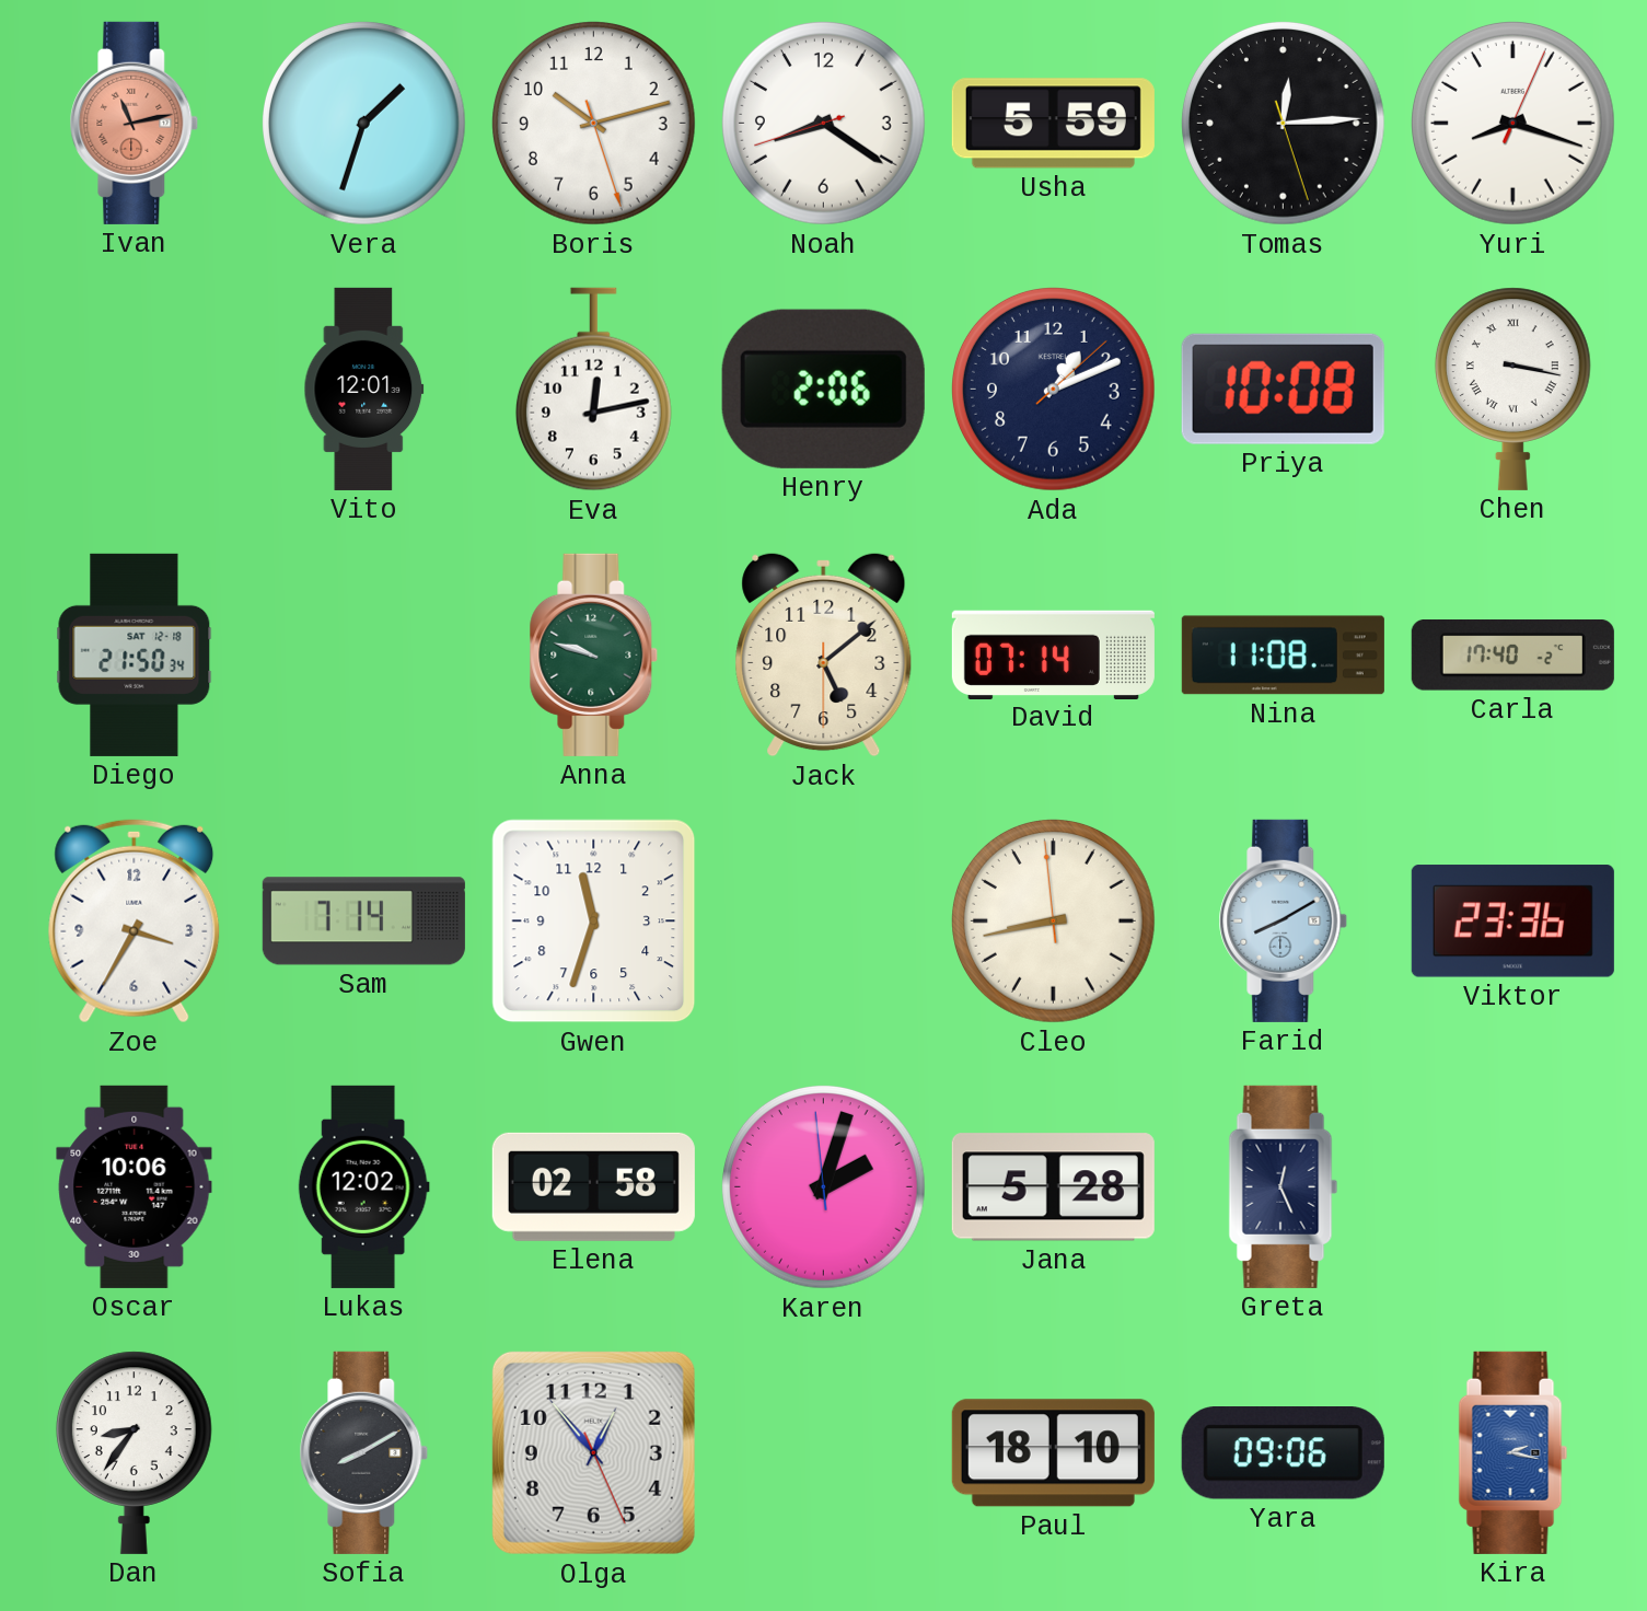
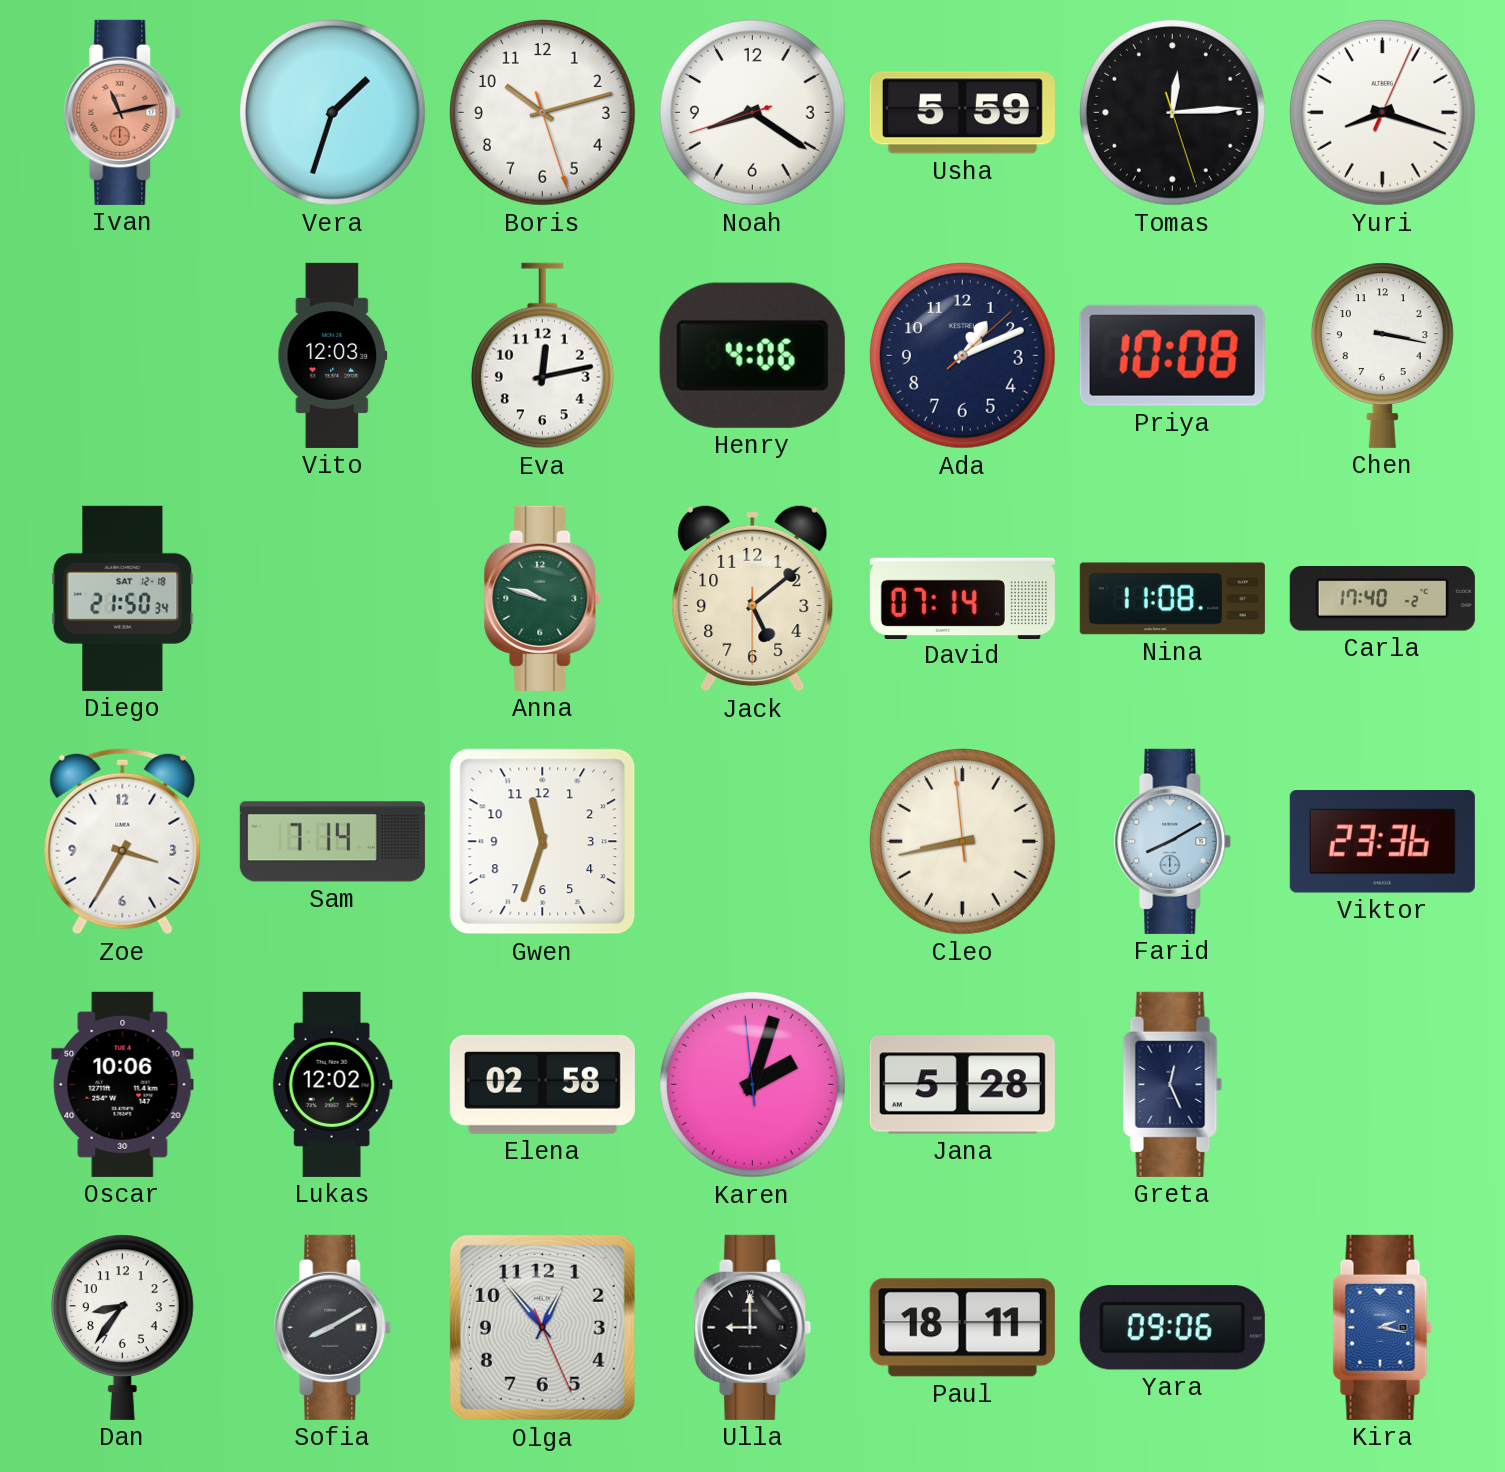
Vito: 12:01 -> 12:03 (333, 355)
Henry: 2:06 -> 4:06 (752, 355)
Chen numerals: Roman -> Arabic (1382, 355)
Ulla: none -> 9:00 (753, 1327)
Paul: 18:10 -> 18:11 (962, 1328)
